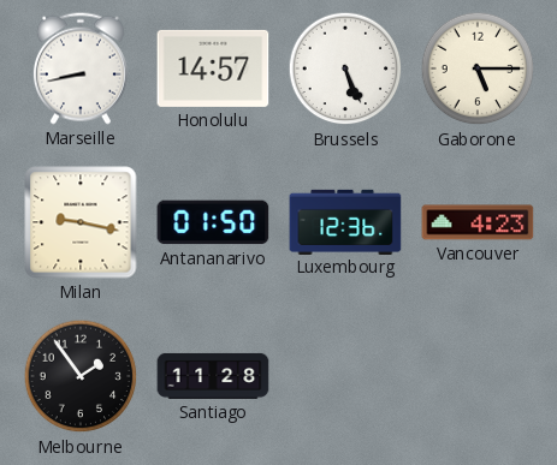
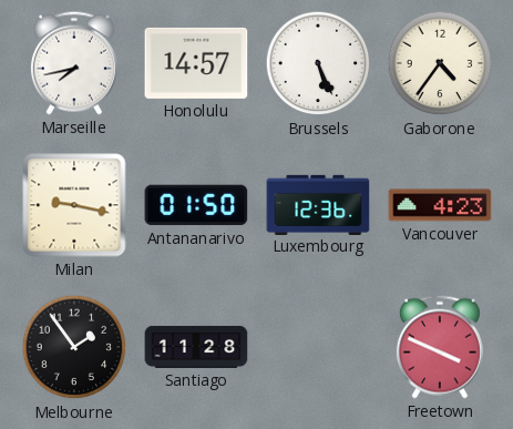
Marseille: 8:43 -> 7:43 (74, 63)
Gaborone: 5:15 -> 4:36 (440, 63)
Freetown: none -> 3:49 (440, 347)
